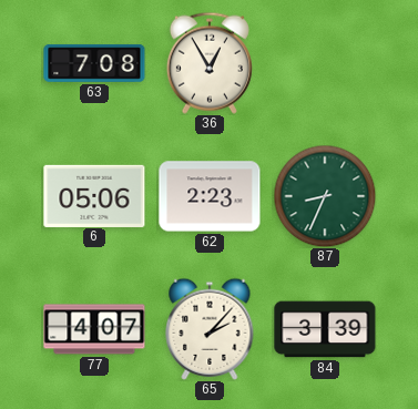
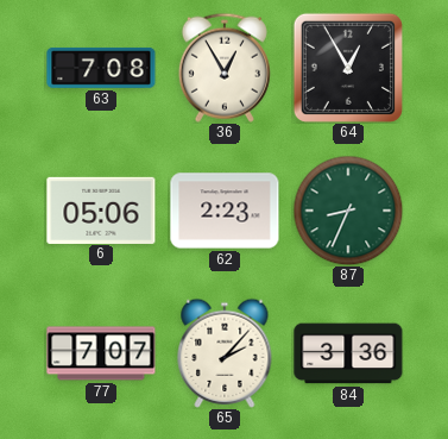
64: none -> 12:55 (348, 68)
77: 4:07 -> 7:07 (101, 353)
84: 3:39 -> 3:36 (348, 353)
